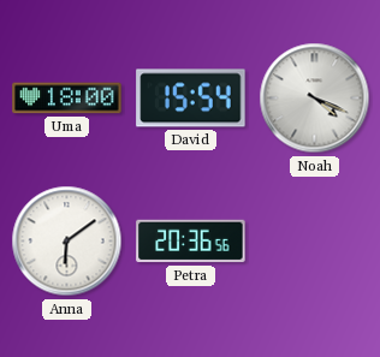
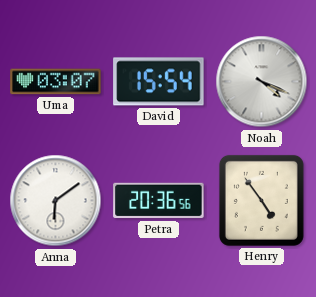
Uma: 18:00 -> 03:07 (56, 82)
Henry: none -> 4:54 (261, 200)
